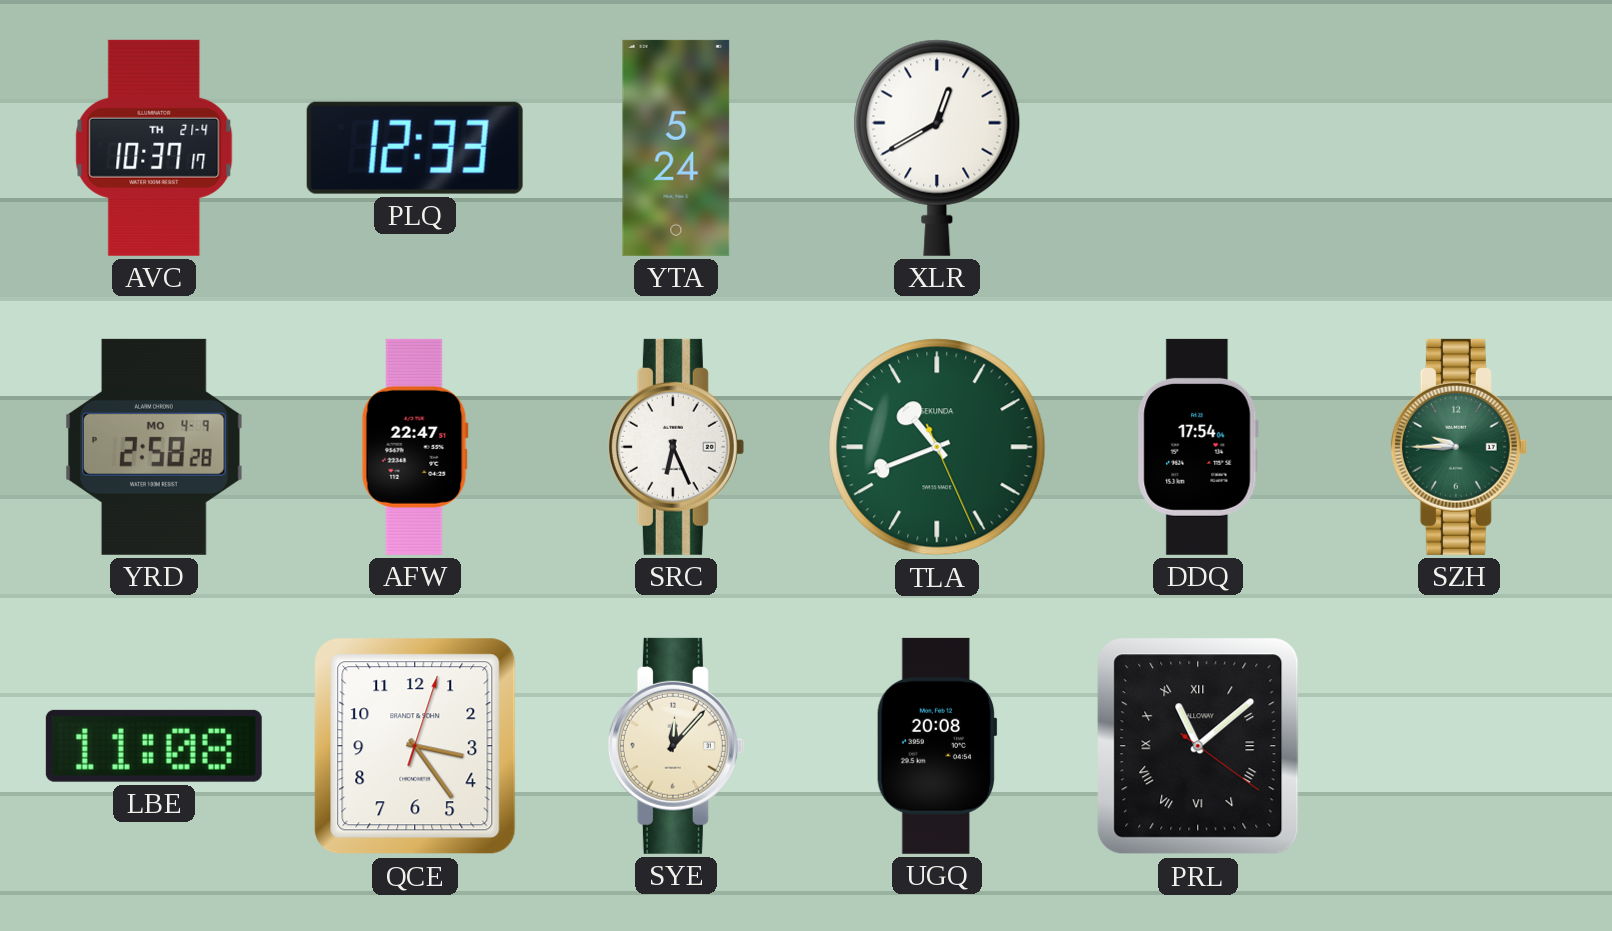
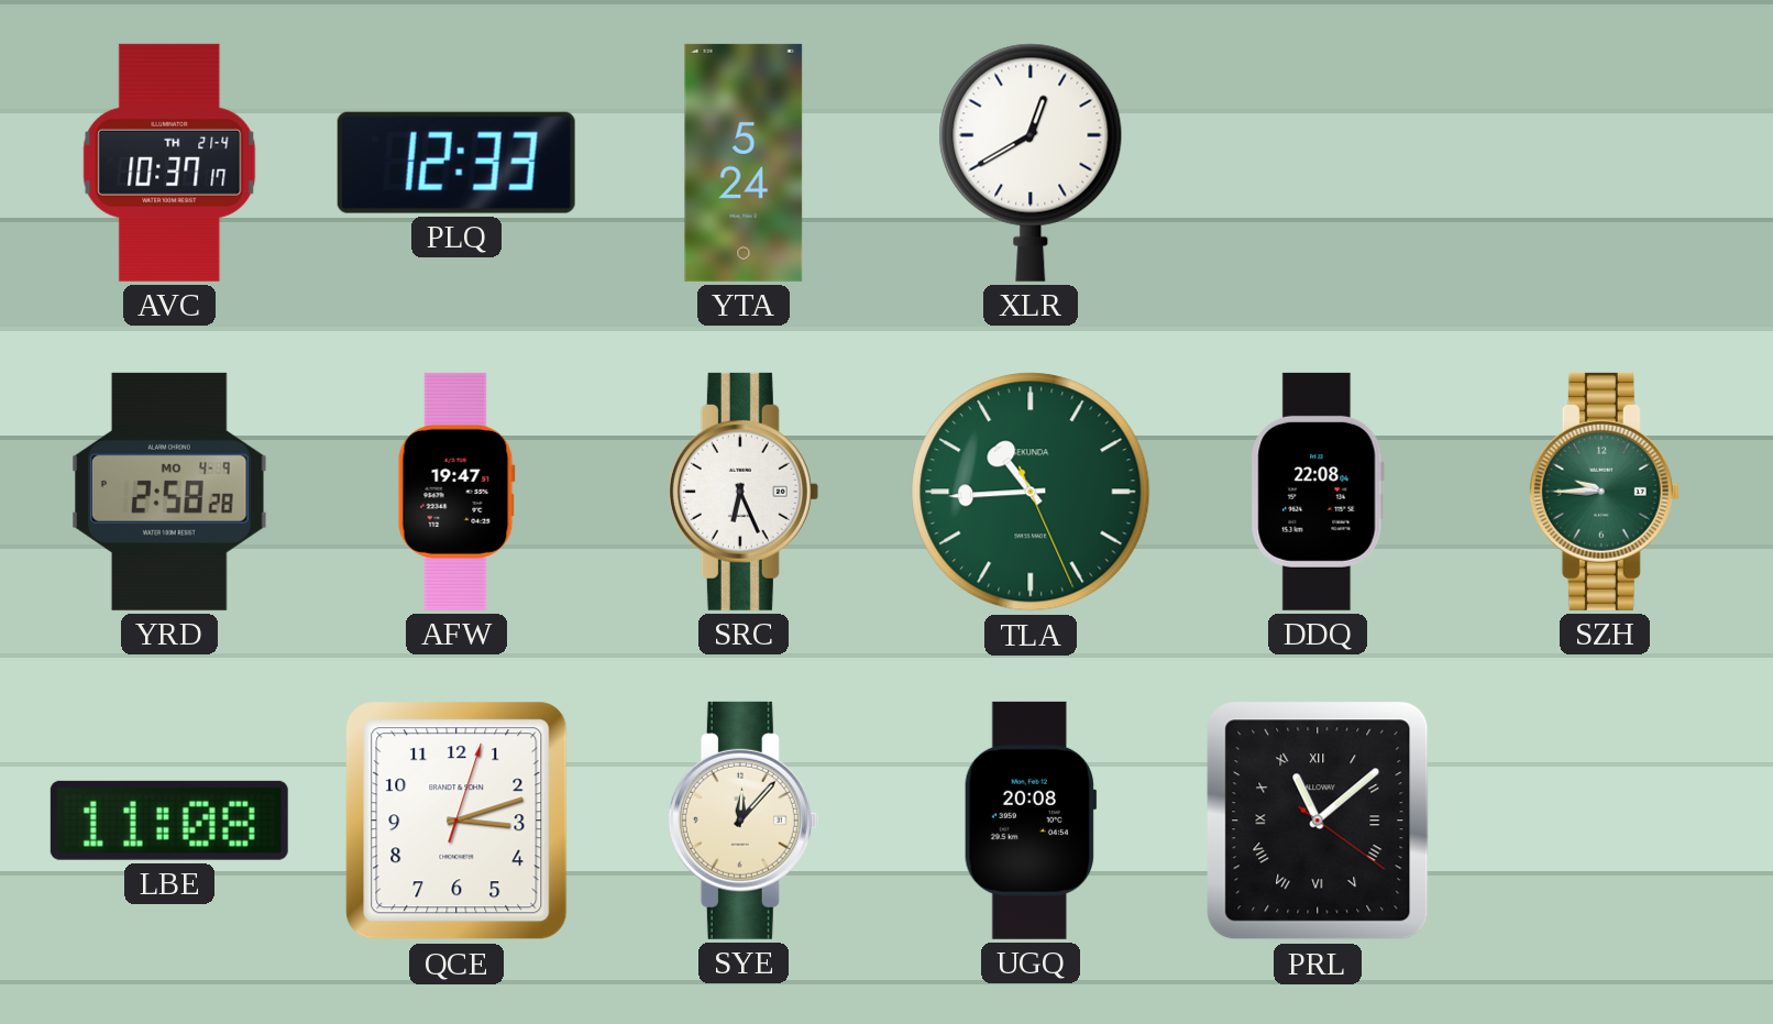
AFW: 22:47 -> 19:47 (456, 492)
TLA: 10:41 -> 10:44 (1031, 492)
DDQ: 17:54 -> 22:08 (1318, 492)
QCE: 3:24 -> 3:12 (456, 821)
